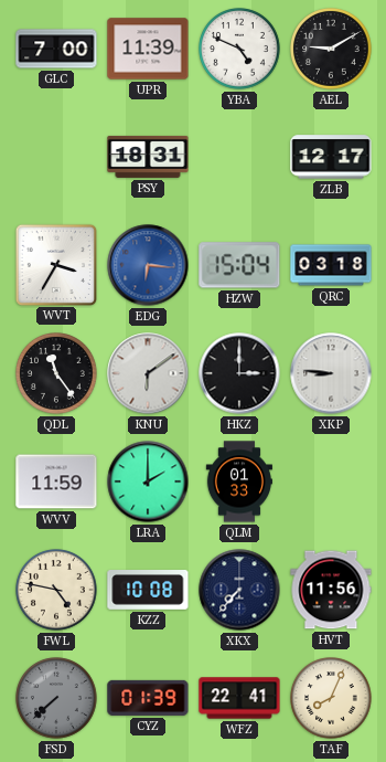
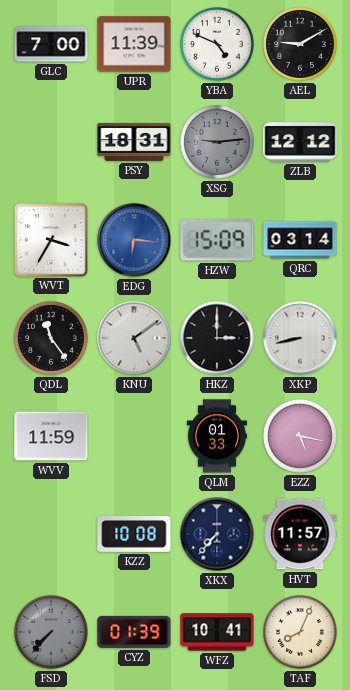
XSG: none -> 9:14 (217, 142)
ZLB: 12:17 -> 12:12 (300, 142)
HZW: 15:04 -> 15:09 (217, 240)
QRC: 03:18 -> 03:14 (300, 240)
KNU: 6:09 -> 5:09 (134, 338)
XKP: 8:46 -> 8:43 (300, 338)
LRA: 2:00 -> none (148, 481)
EZZ: none -> 5:17 (300, 436)
FWL: 4:47 -> none (56, 590)
HVT: 11:56 -> 11:57 (300, 534)
FSD: 7:38 -> 7:37 (51, 632)
WFZ: 22:41 -> 10:41 (217, 632)
